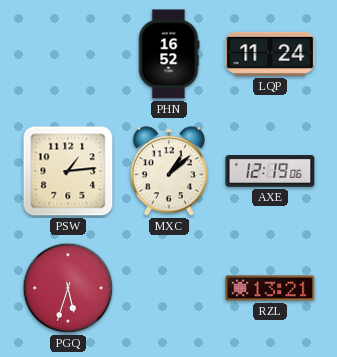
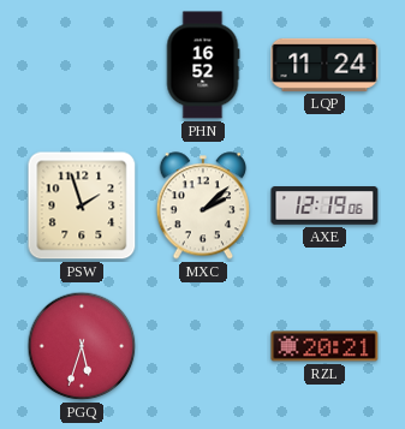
PSW: 1:14 -> 1:57 (82, 205)
MXC: 1:08 -> 2:08 (202, 205)
RZL: 13:21 -> 20:21 (324, 346)
